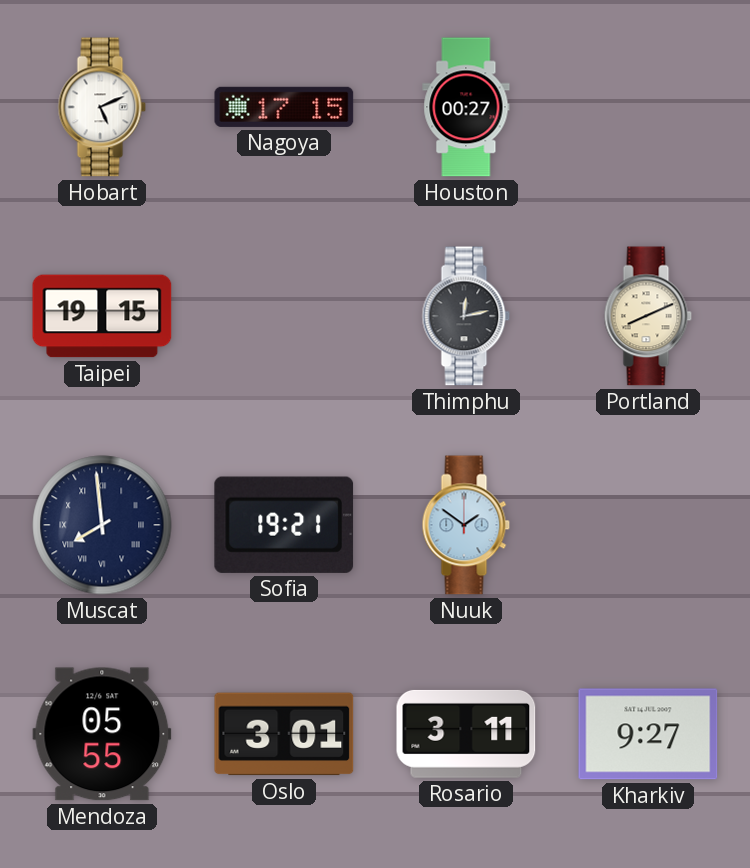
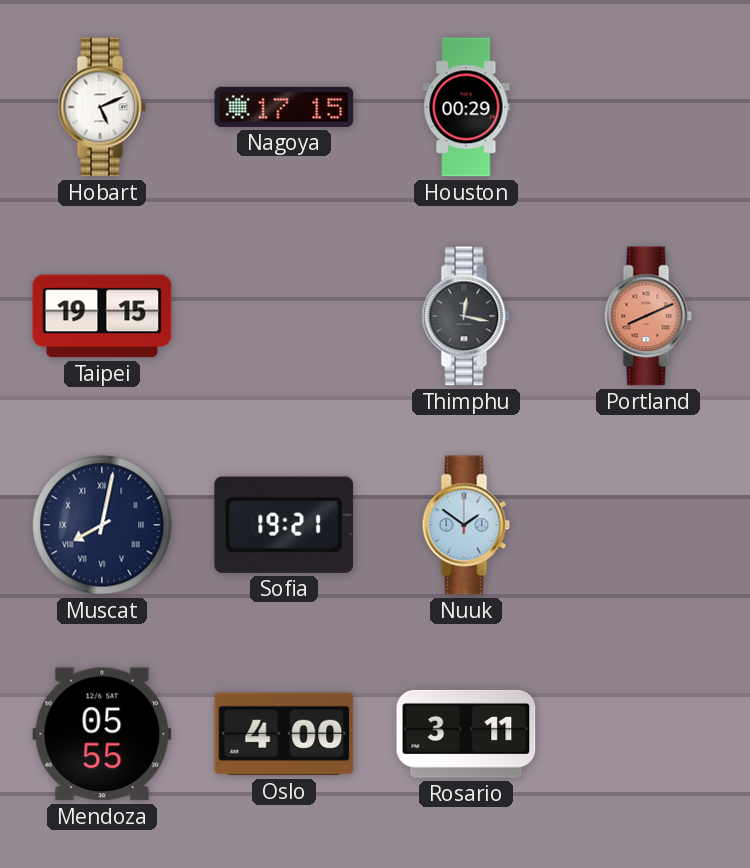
Houston: 00:27 -> 00:29 (466, 107)
Thimphu: 12:13 -> 12:17 (466, 316)
Portland dial: cream -> salmon (648, 316)
Muscat: 7:59 -> 8:02 (102, 525)
Oslo: 3:01 -> 4:00 (284, 734)
Kharkiv: 9:27 -> none (648, 734)
